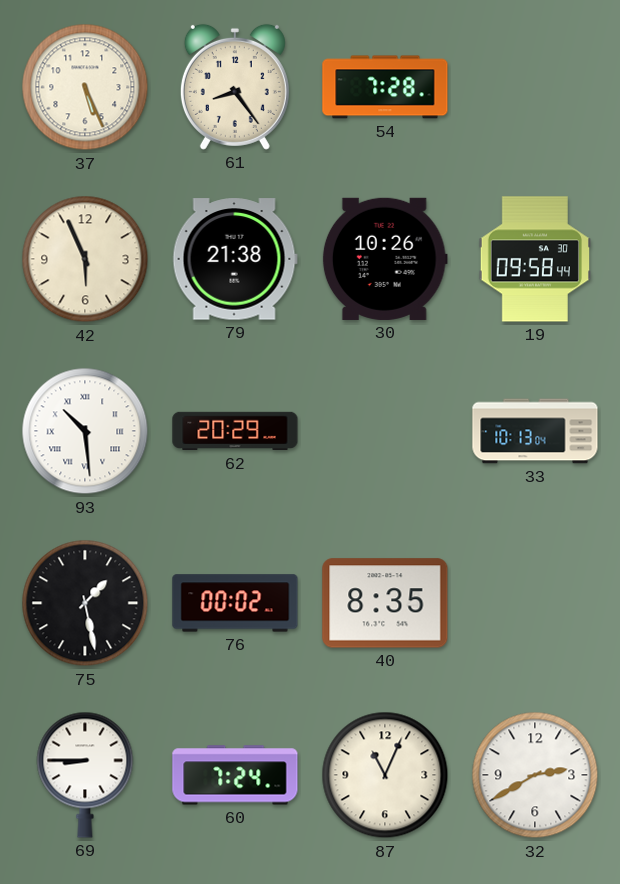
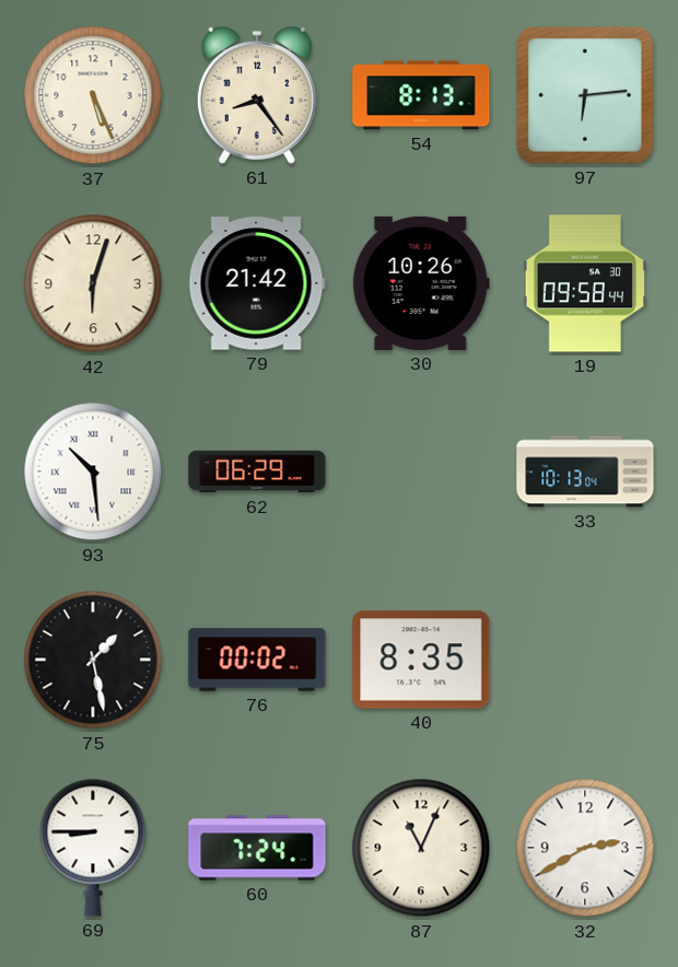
54: 7:28 -> 8:13 (421, 95)
97: none -> 6:14 (585, 95)
42: 5:56 -> 6:03 (93, 283)
79: 21:38 -> 21:42 (257, 283)
62: 20:29 -> 06:29 (257, 471)
